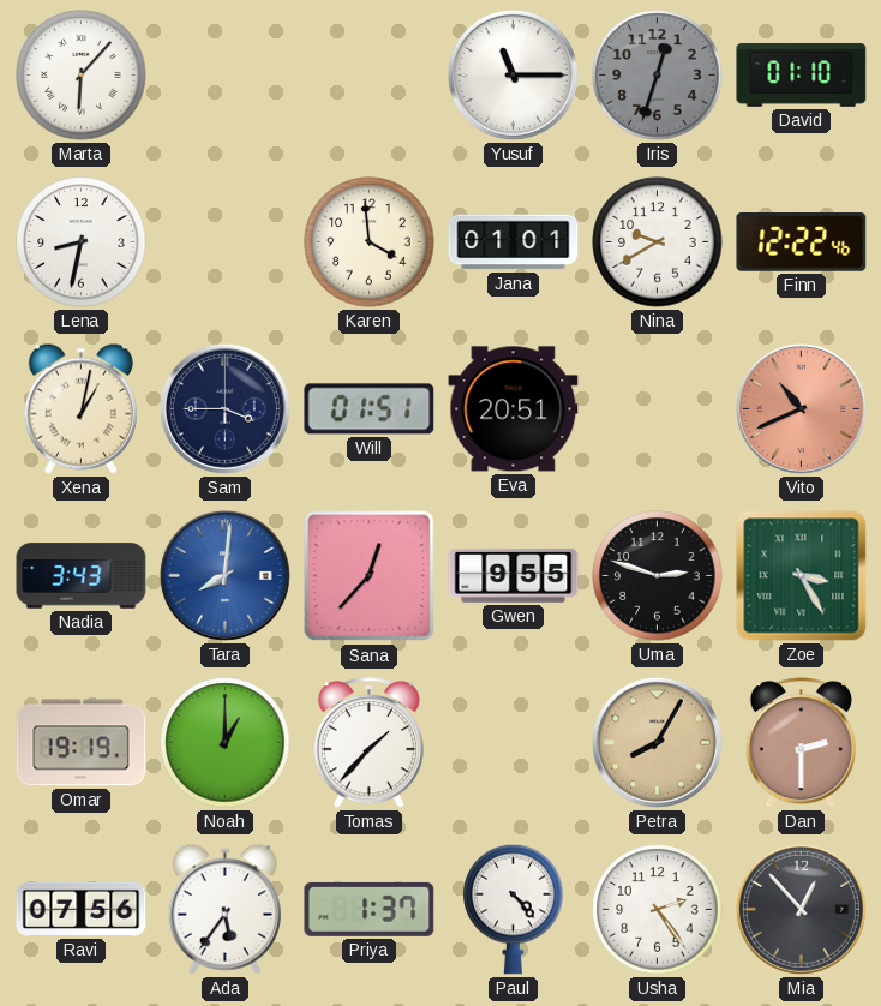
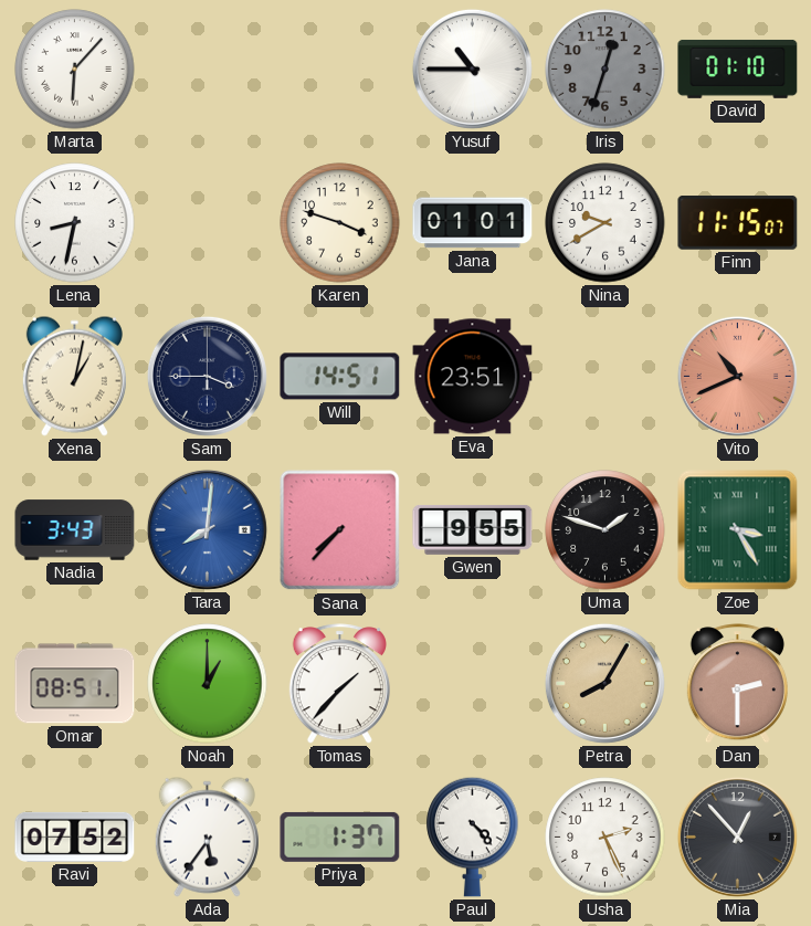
Yusuf: 11:15 -> 10:45 (472, 69)
Karen: 3:59 -> 3:48 (340, 223)
Finn: 12:22 -> 11:15 (738, 223)
Will: 01:51 -> 14:51 (340, 377)
Eva: 20:51 -> 23:51 (473, 377)
Sana: 12:37 -> 7:37 (340, 530)
Uma: 2:48 -> 1:48 (605, 530)
Omar: 19:19 -> 08:51 (75, 684)
Ravi: 07:56 -> 07:52 (75, 836)
Usha: 2:24 -> 2:26 (605, 838)
